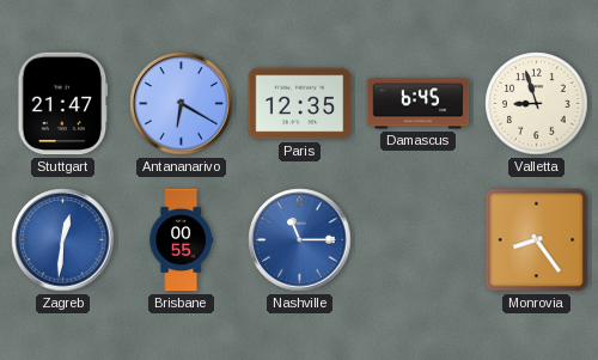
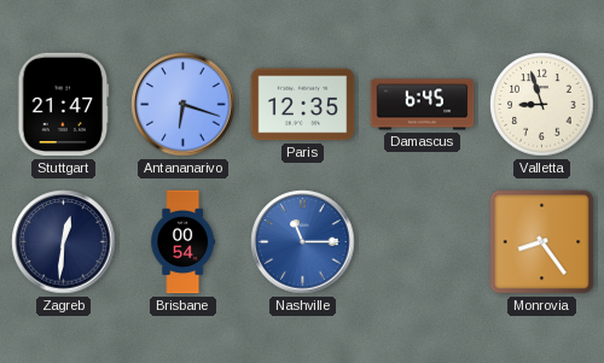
Antananarivo: 6:20 -> 6:18 (184, 105)
Zagreb dial: blue -> navy (64, 242)
Brisbane: 00:55 -> 00:54 (184, 242)
